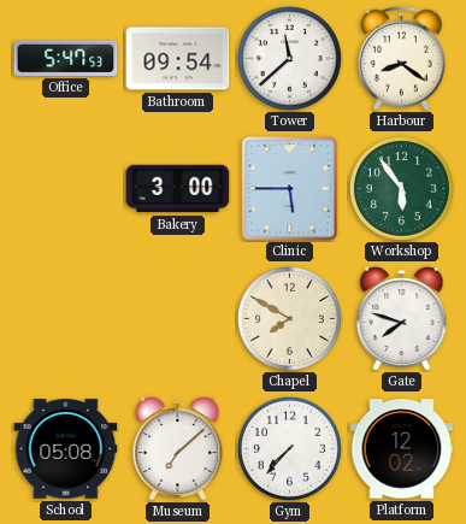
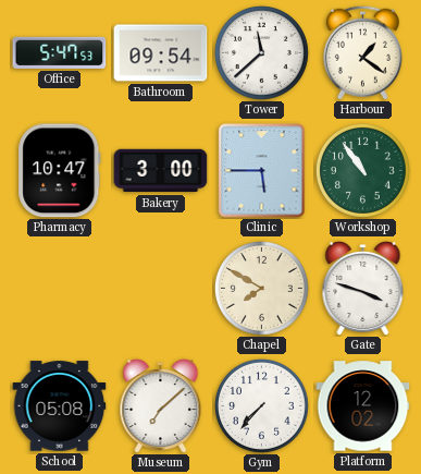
Harbour: 8:21 -> 1:21 (362, 52)
Pharmacy: none -> 10:47 (60, 171)
Workshop: 5:54 -> 10:54 (362, 170)
Gate: 7:48 -> 3:48 (363, 288)
